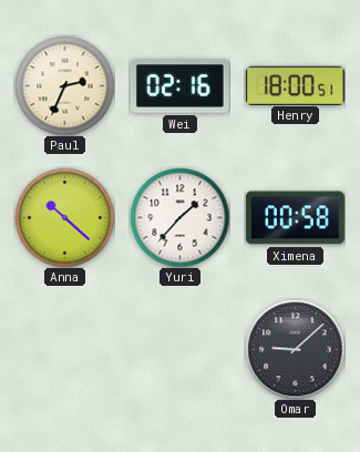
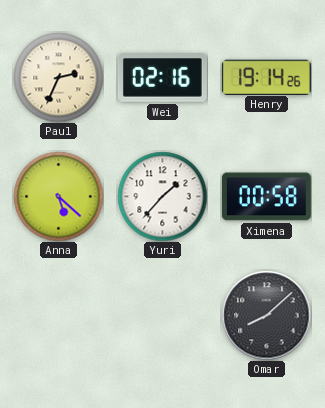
Henry: 18:00 -> 19:14 (266, 77)
Anna: 10:22 -> 5:22 (58, 196)
Omar: 9:08 -> 8:08 (266, 315)
